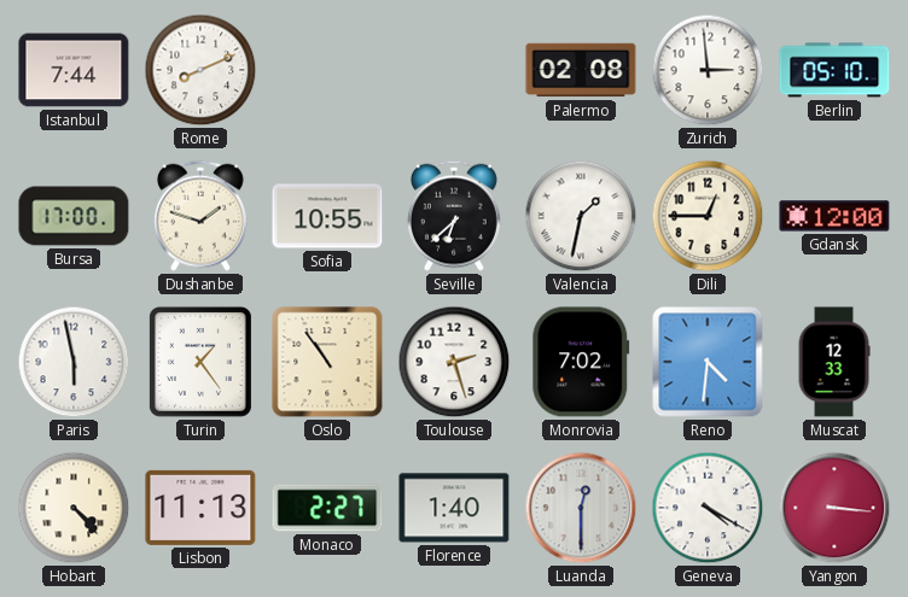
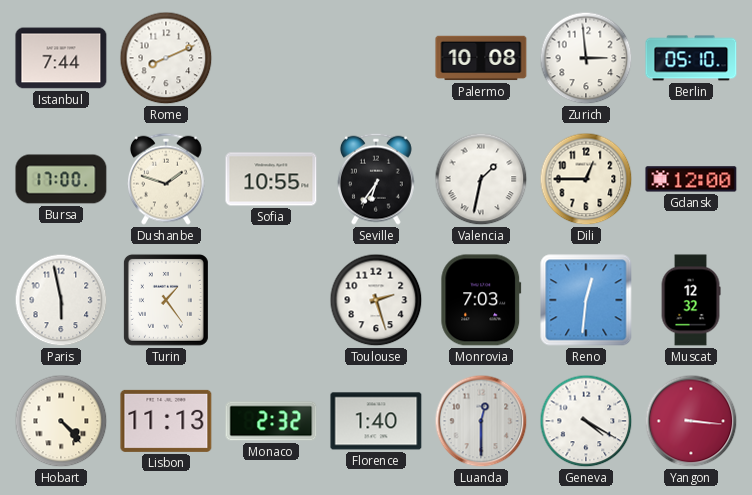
Palermo: 02:08 -> 10:08 (481, 58)
Seville: 6:38 -> 6:36 (376, 179)
Oslo: 10:54 -> none (327, 362)
Monrovia: 7:02 -> 7:03 (481, 300)
Reno: 4:31 -> 12:31 (586, 300)
Muscat: 12:33 -> 12:32 (691, 300)
Monaco: 2:27 -> 2:32 (271, 421)
